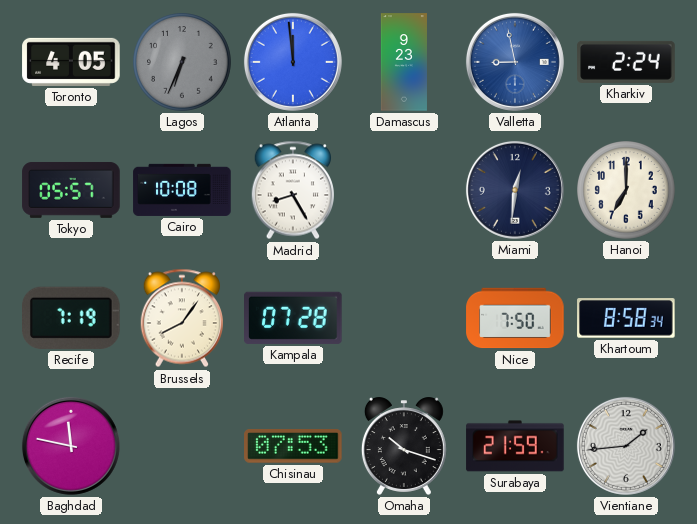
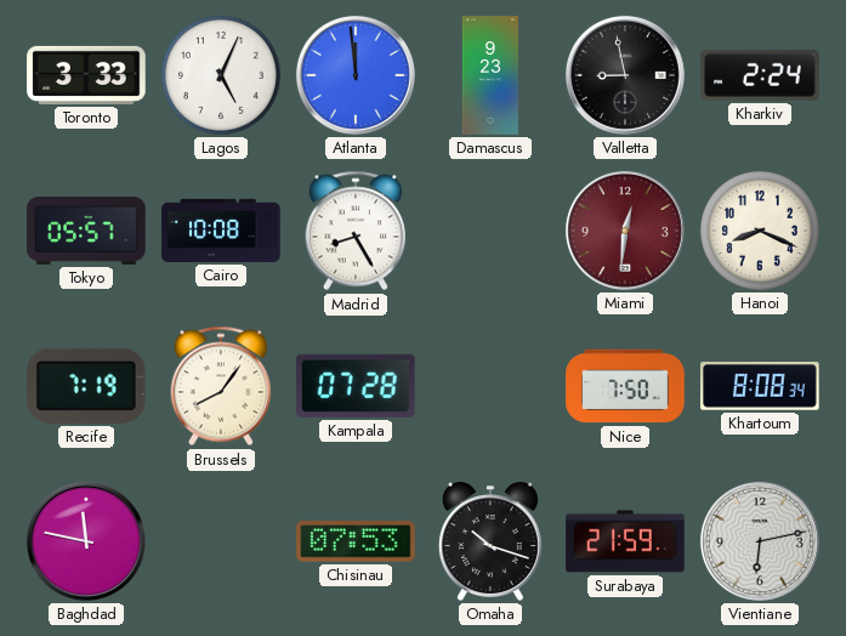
Toronto: 4:05 -> 3:33 (86, 75)
Lagos: 6:34 -> 5:04 (221, 75)
Lagos dial: grey -> white (221, 75)
Valletta dial: blue -> black (625, 75)
Miami dial: navy -> burgundy (625, 231)
Hanoi: 7:00 -> 8:19 (760, 231)
Khartoum: 8:58 -> 8:08 (760, 386)
Vientiane: 1:44 -> 6:13 (760, 541)
